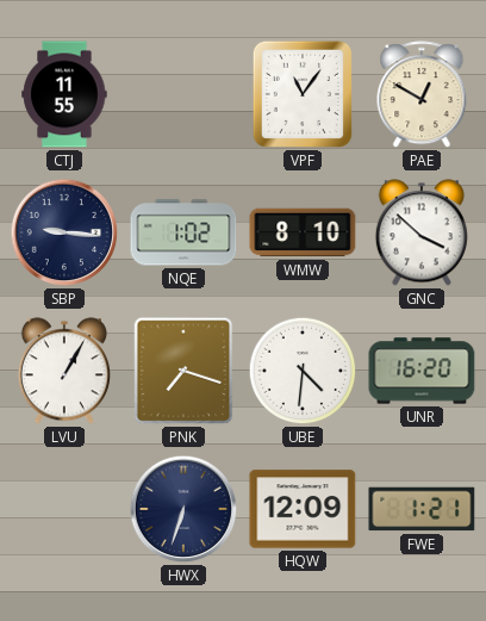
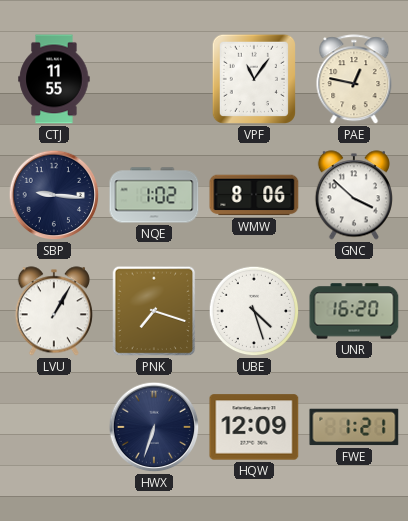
PAE: 12:50 -> 12:47 (354, 80)
WMW: 8:10 -> 8:06 (254, 195)
UBE: 4:31 -> 4:27 (254, 311)
